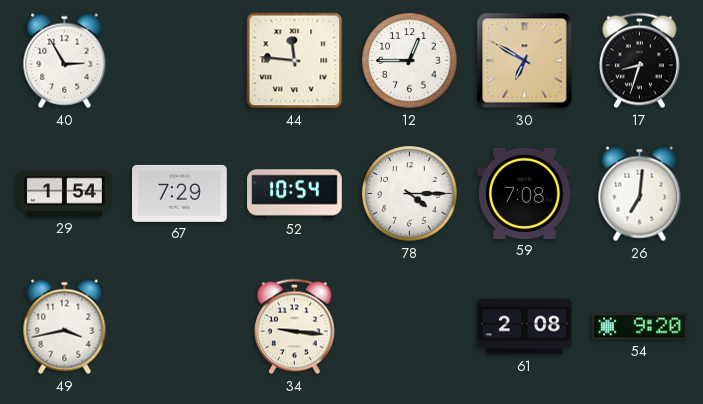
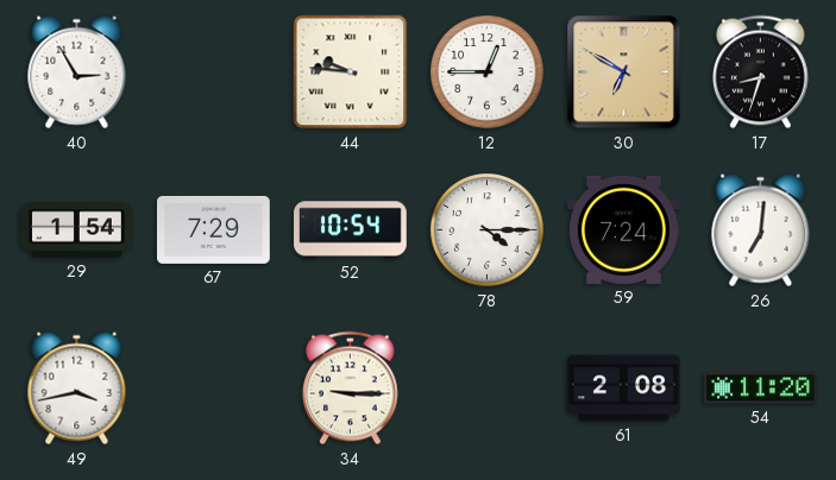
44: 11:46 -> 9:46 (351, 72)
59: 7:08 -> 7:24 (624, 229)
34: 9:16 -> 9:15 (351, 389)
54: 9:20 -> 11:20 (761, 389)
